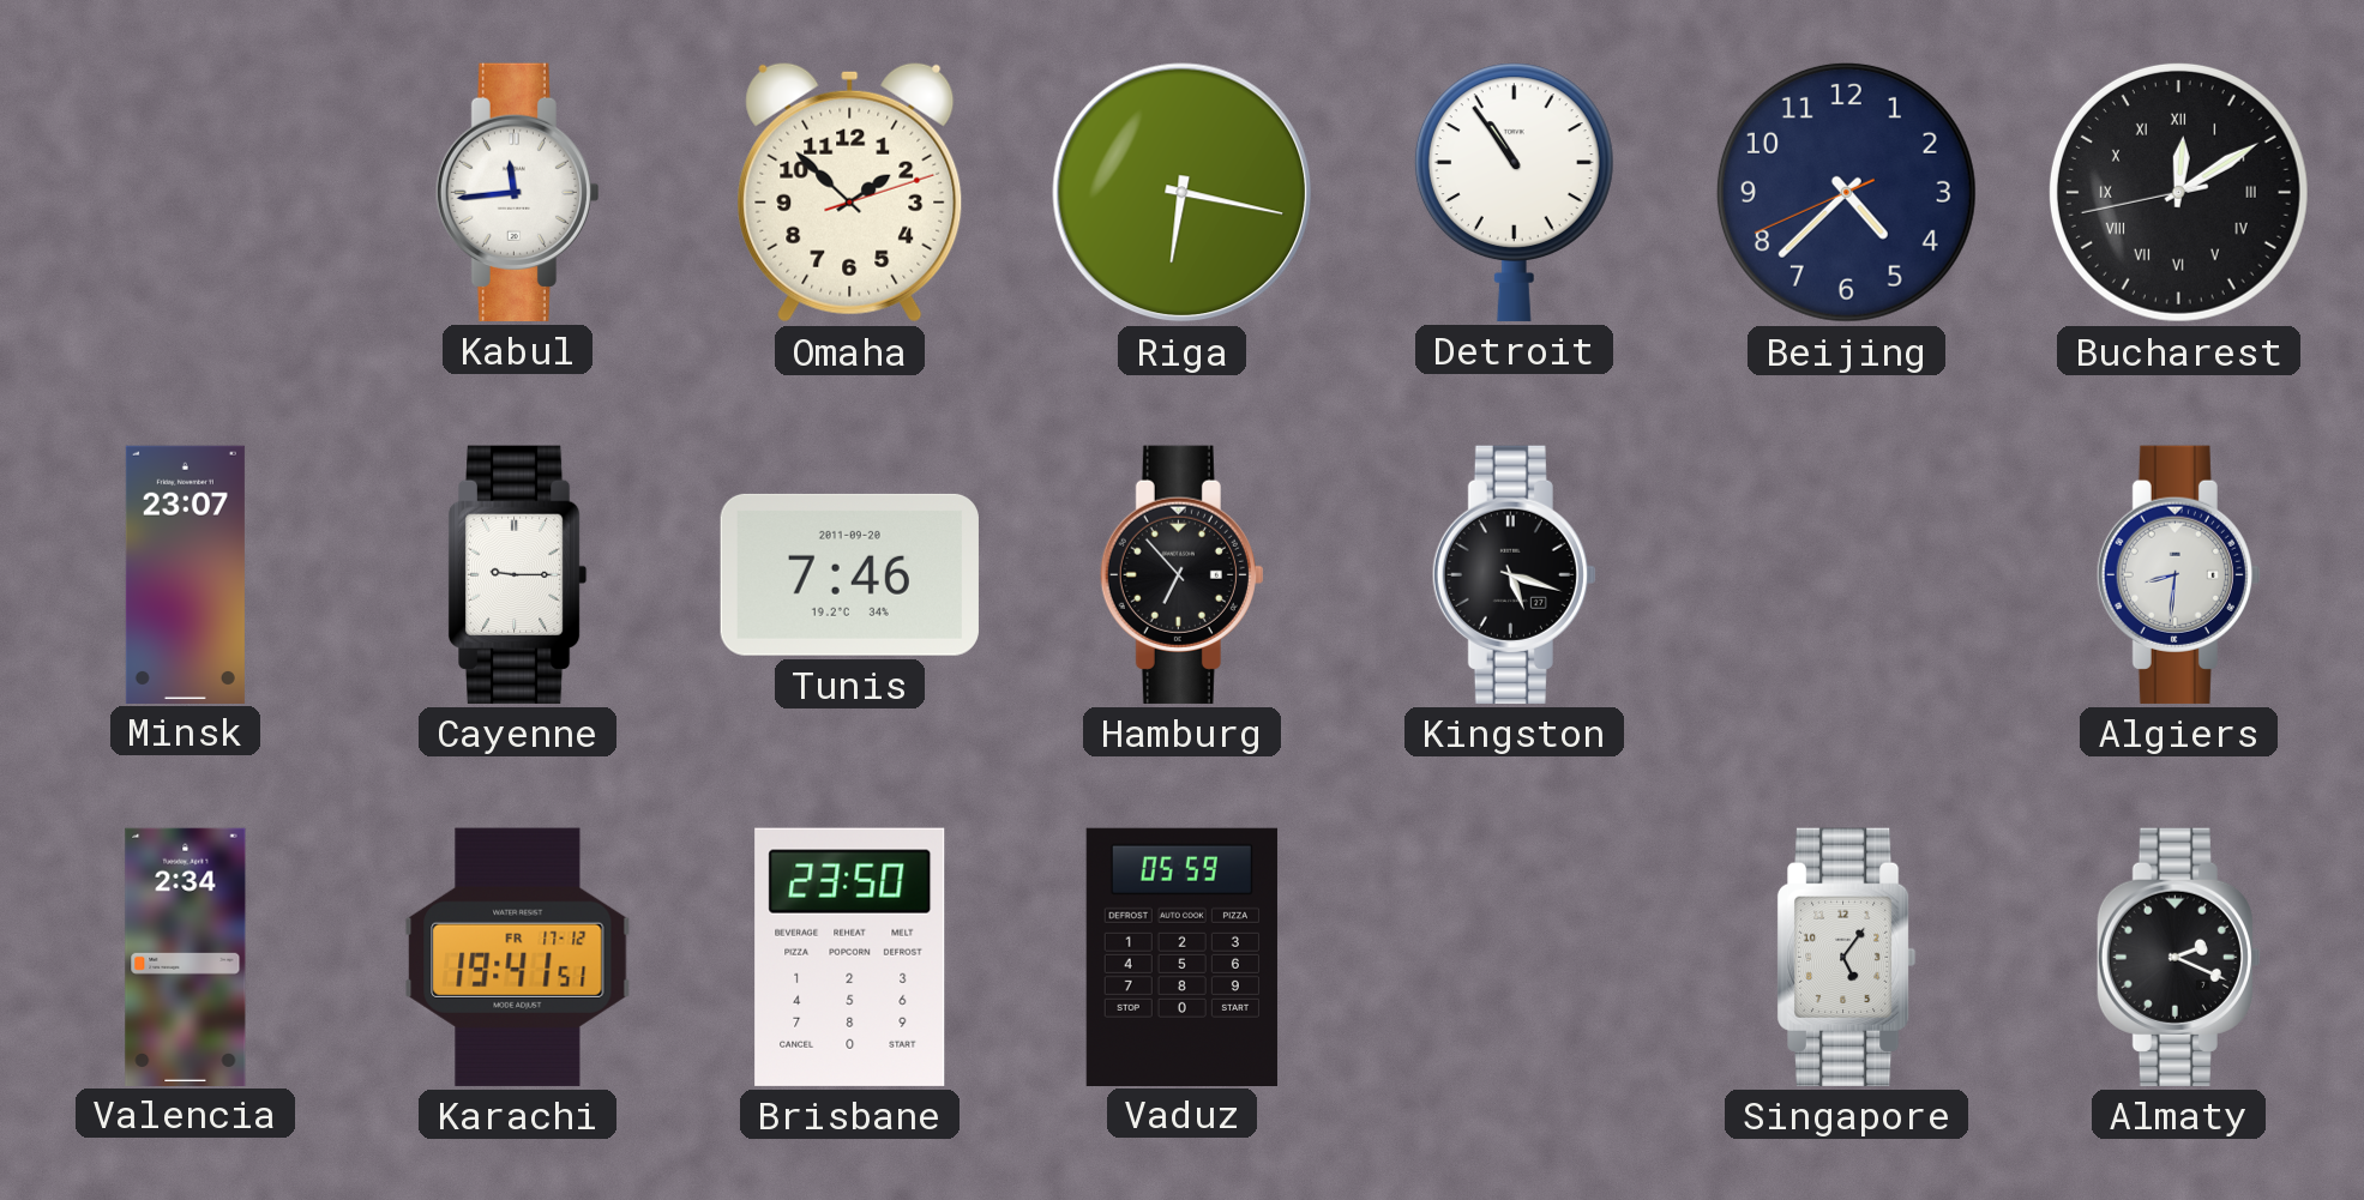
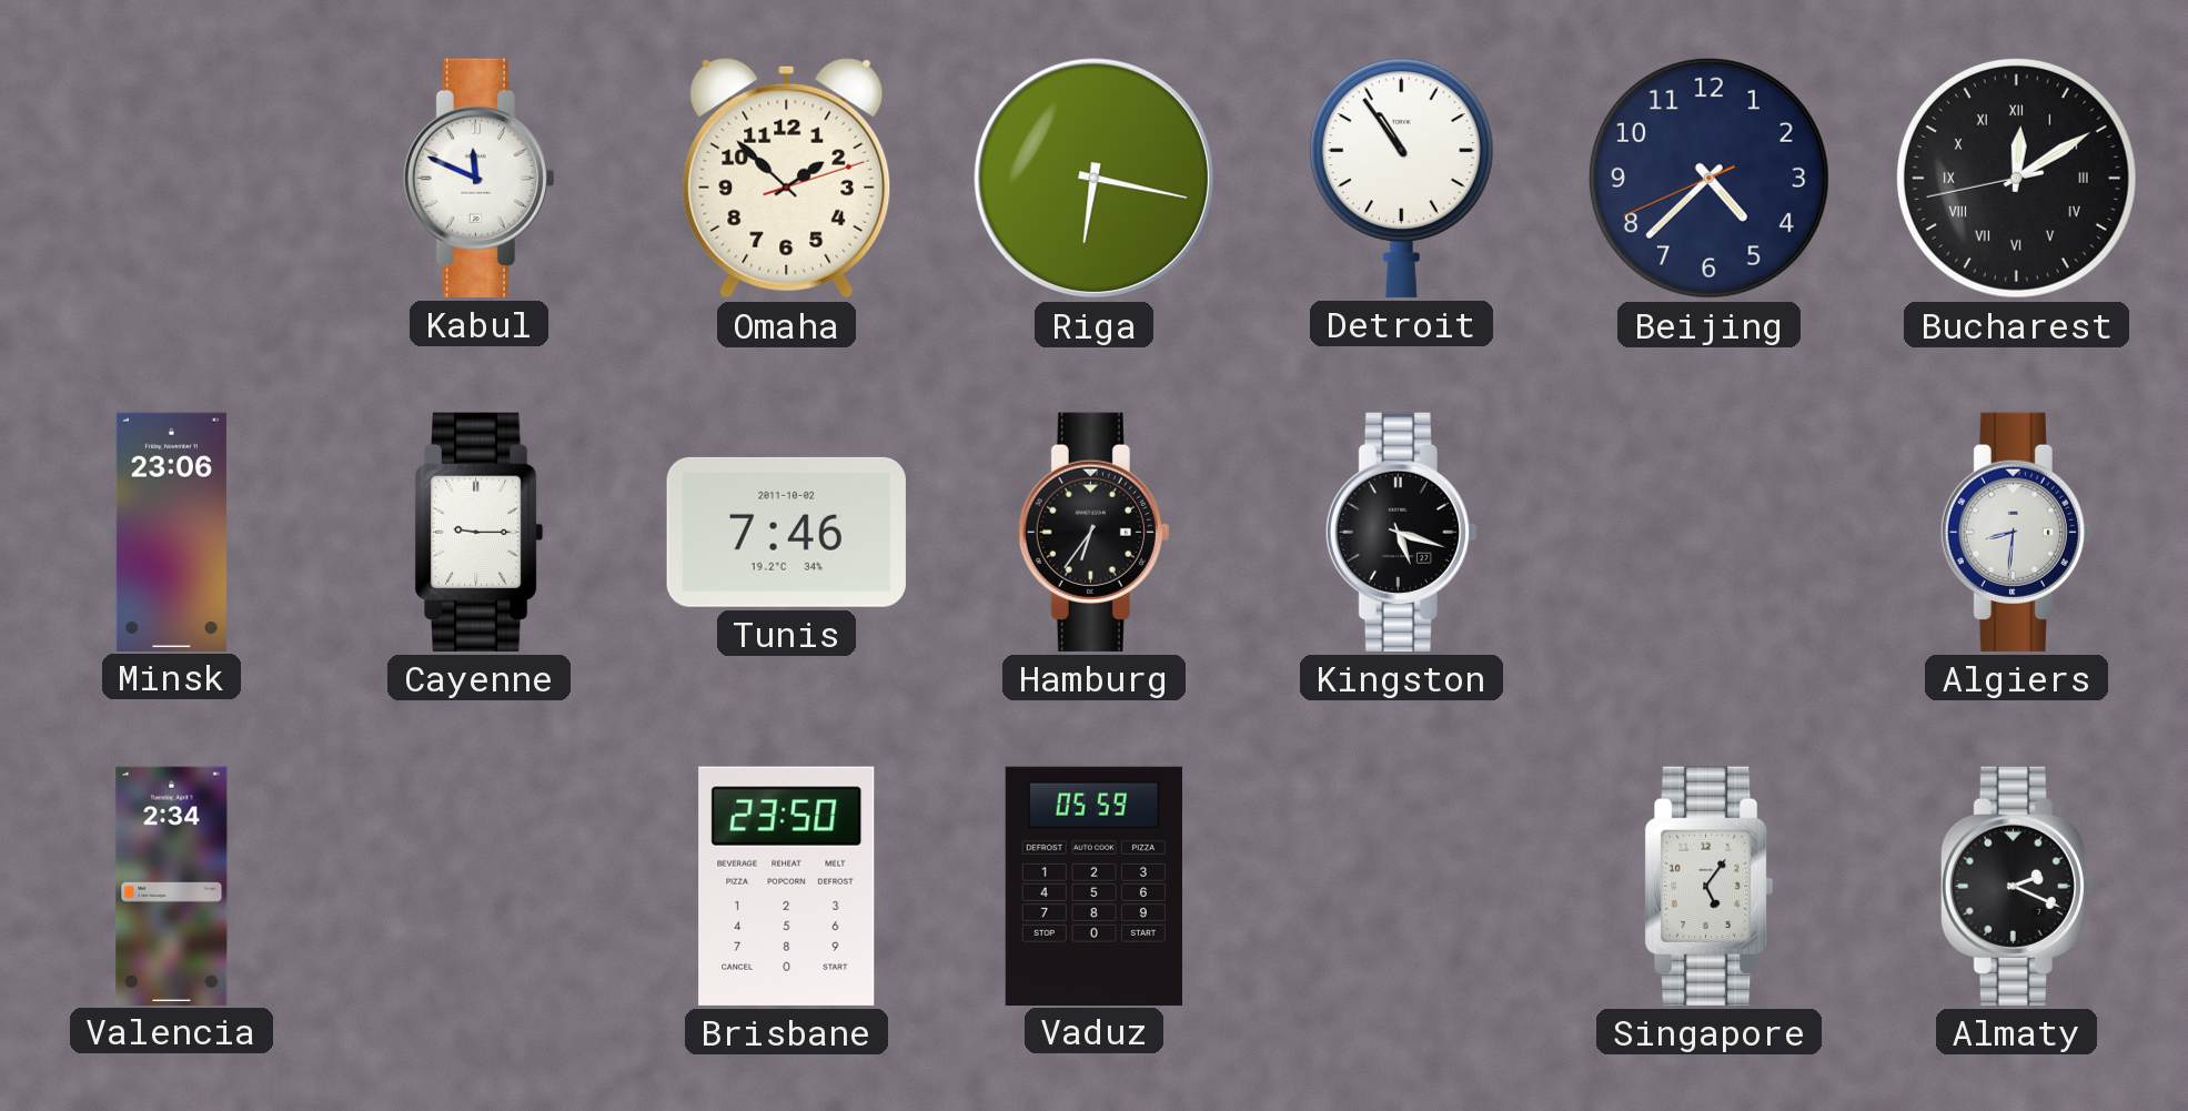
Kabul: 11:44 -> 11:49 (478, 178)
Minsk: 23:07 -> 23:06 (171, 532)
Tunis date: 2011-09-20 -> 2011-10-02 (786, 532)
Hamburg: 6:53 -> 6:36 (1093, 532)
Karachi: 19:41 -> none (518, 957)
